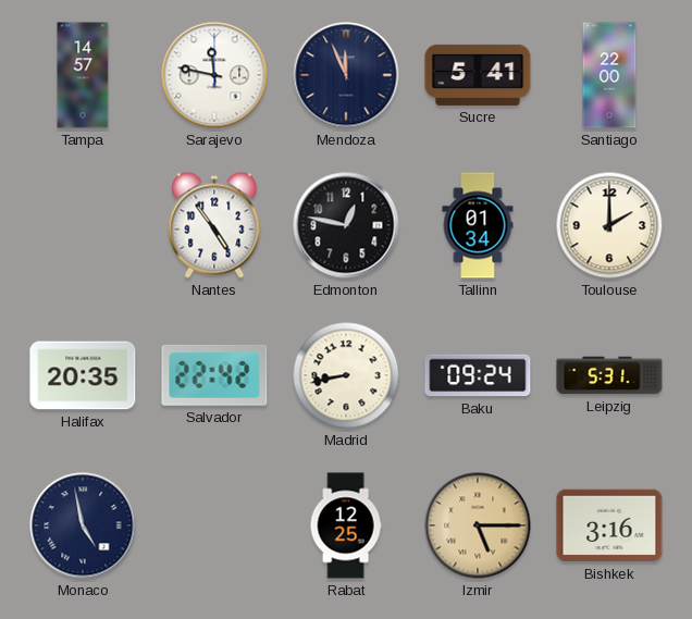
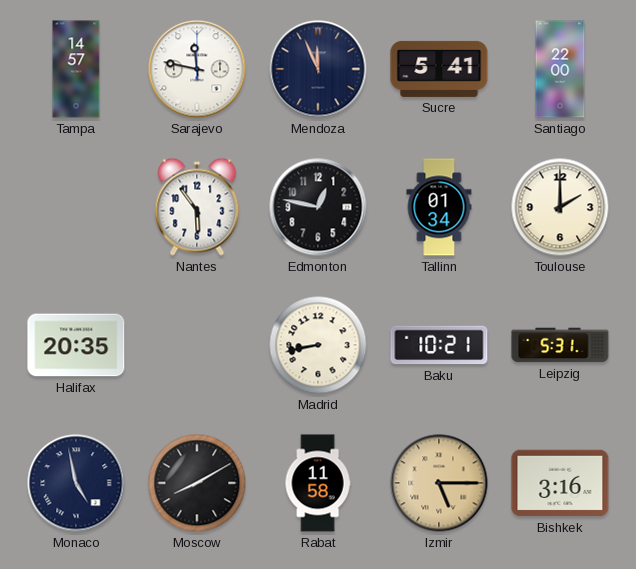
Nantes: 4:54 -> 5:54 (197, 207)
Salvador: 22:42 -> none (214, 375)
Baku: 09:24 -> 10:21 (439, 345)
Moscow: none -> 8:10 (197, 483)
Rabat: 12:25 -> 11:58 (318, 483)
